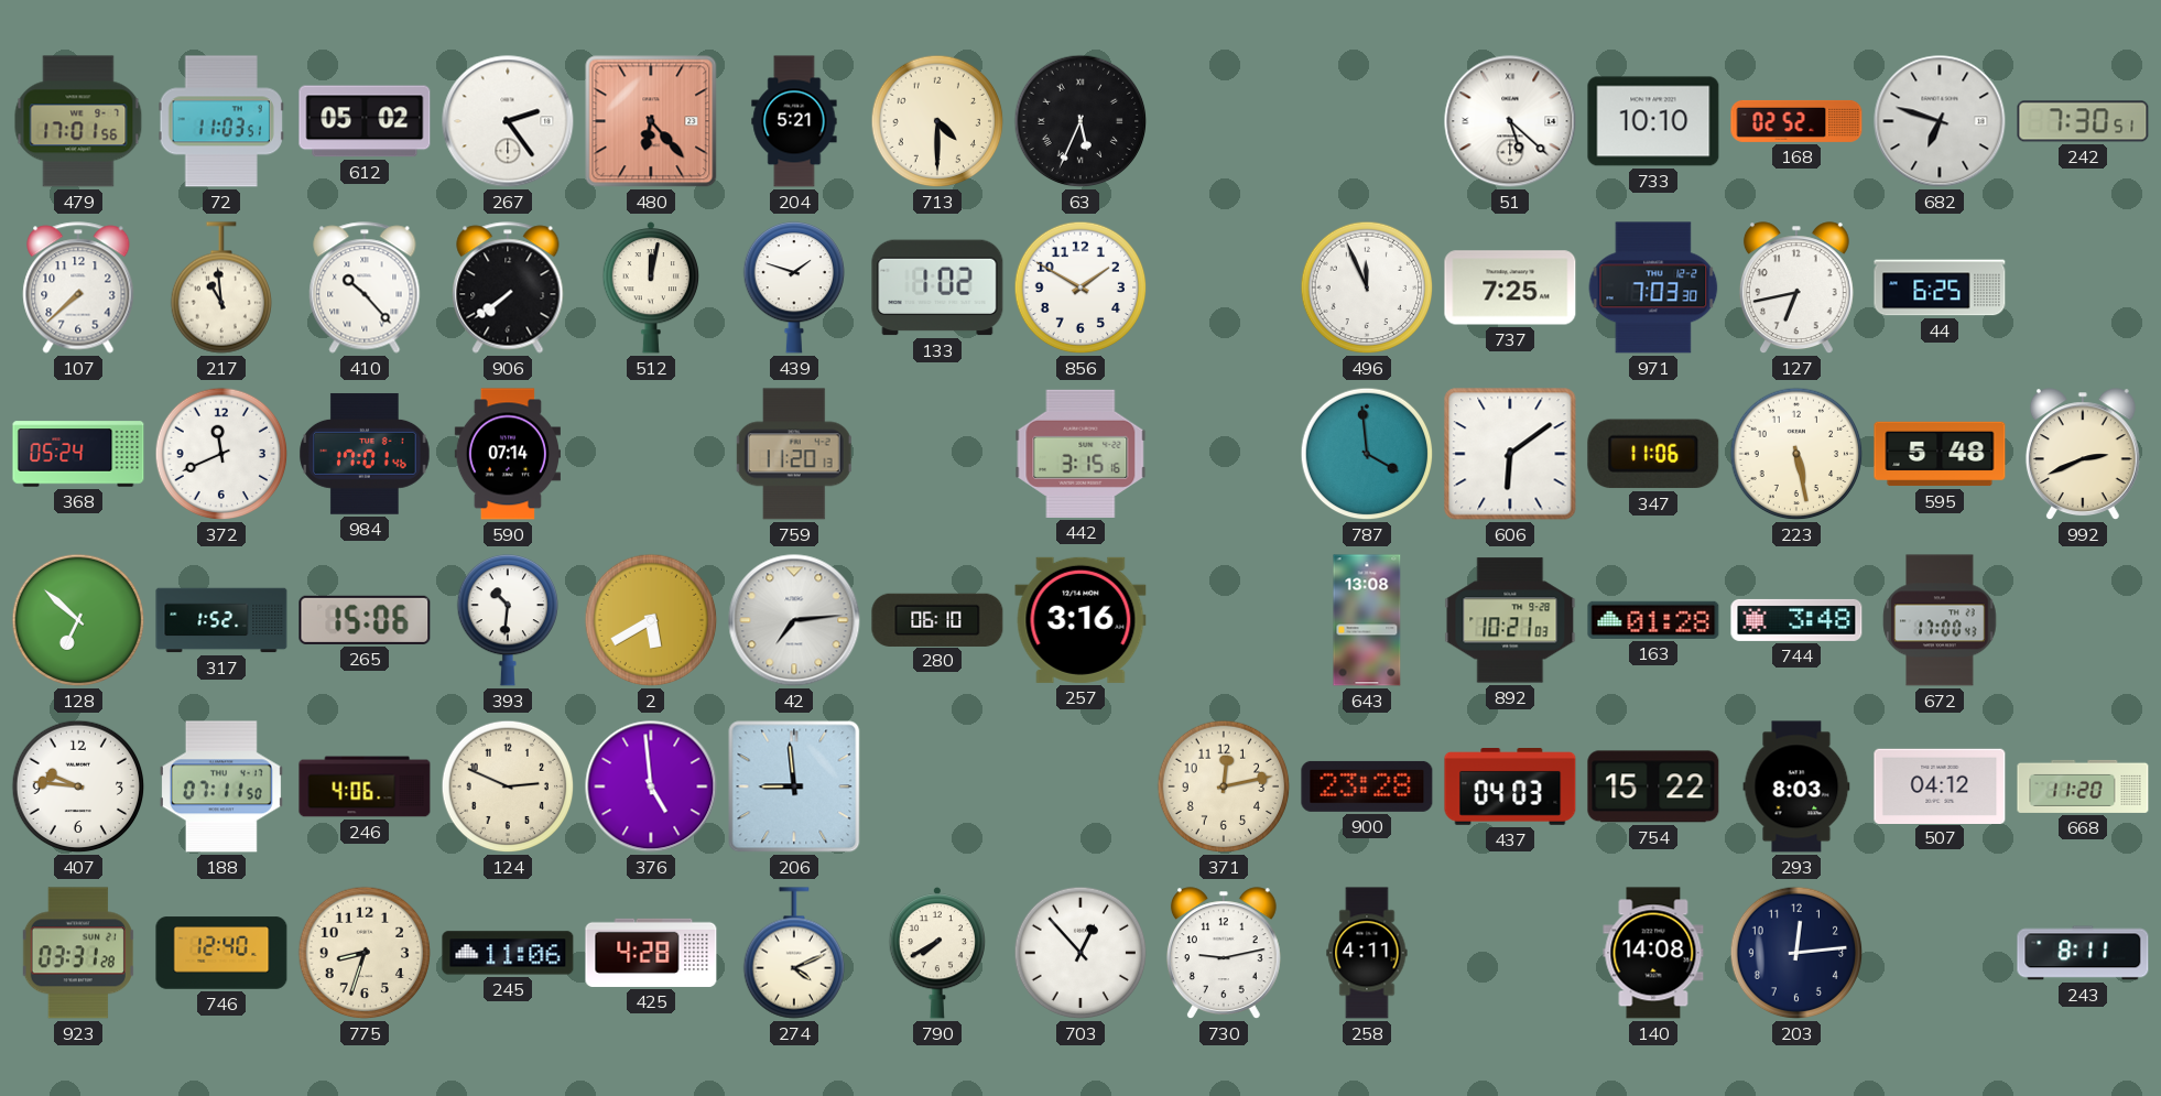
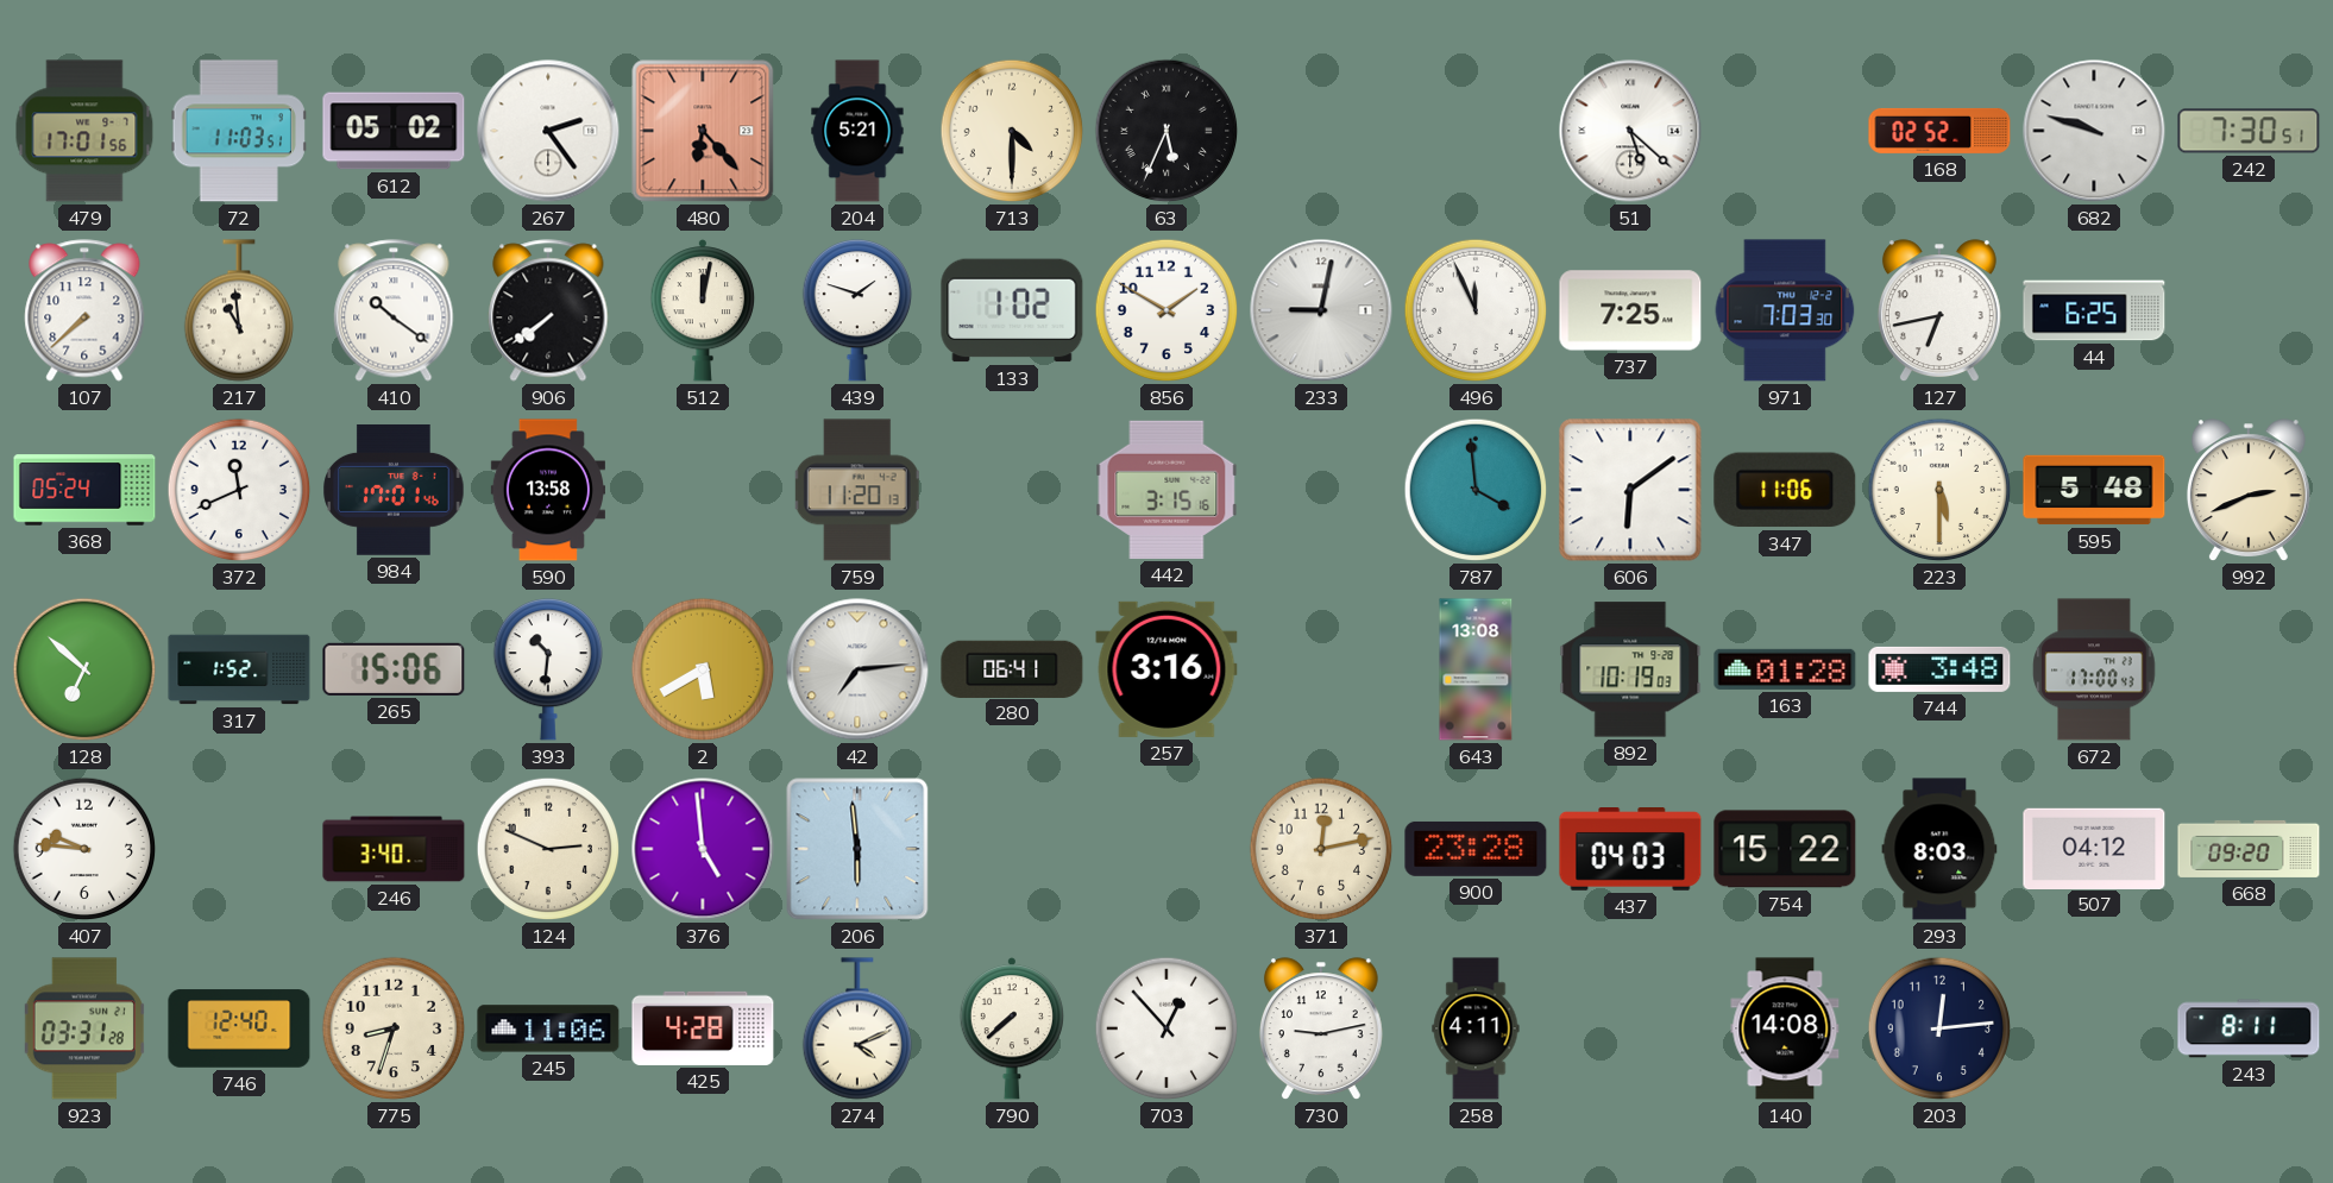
733: 10:10 -> none (1653, 121)
682: 6:48 -> 9:48 (2094, 131)
410: 10:23 -> 10:21 (394, 310)
233: none -> 9:02 (1321, 310)
590: 07:14 -> 13:58 (548, 490)
223: 5:28 -> 5:30 (1939, 490)
280: 06:10 -> 06:41 (1012, 668)
892: 10:21 -> 10:19 (1630, 669)
188: 07:11 -> none (221, 786)
246: 4:06 -> 3:40 (394, 849)
206: 8:59 -> 5:59 (857, 849)
668: 11:20 -> 09:20 (2249, 849)
790: 7:40 -> 7:38 (1011, 1030)
